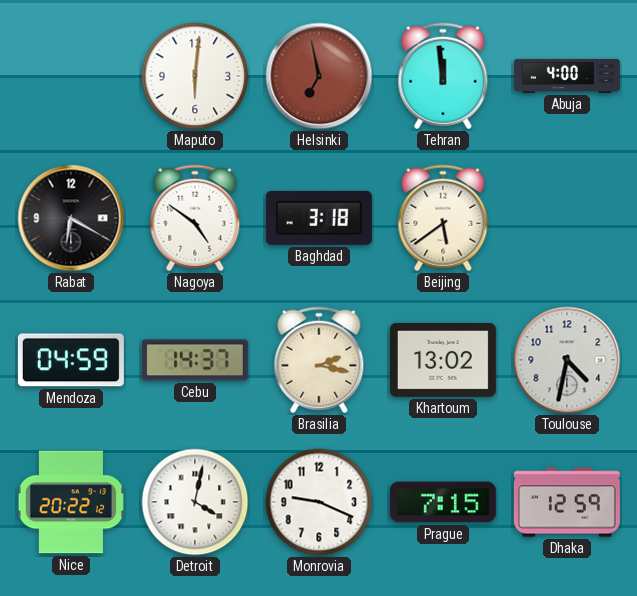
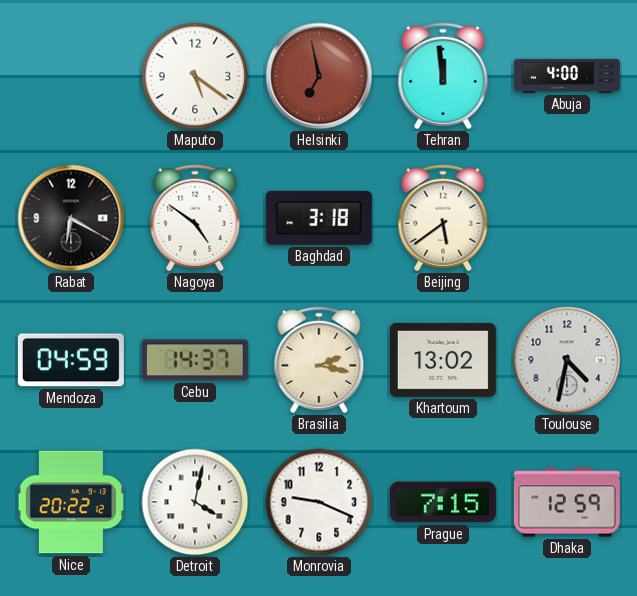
Maputo: 6:01 -> 5:21 (195, 76)
